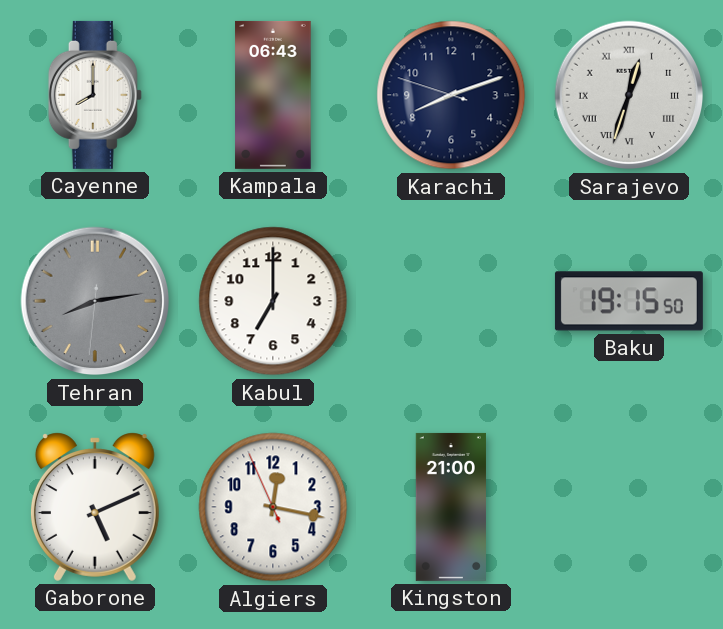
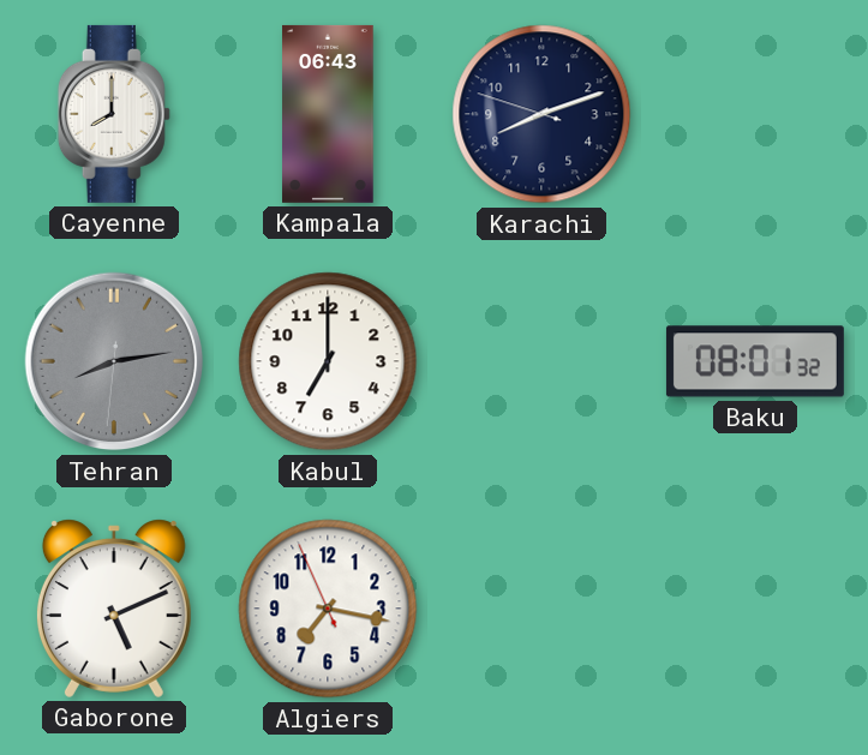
Sarajevo: 12:33 -> none (629, 95)
Baku: 19:15 -> 08:01 (755, 361)
Algiers: 12:16 -> 7:16 (328, 609)
Kingston: 21:00 -> none (451, 507)
